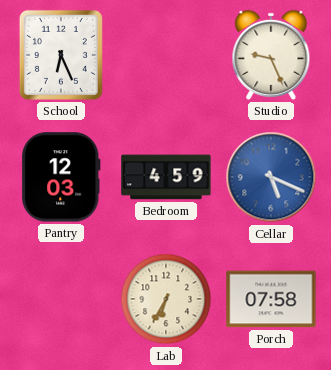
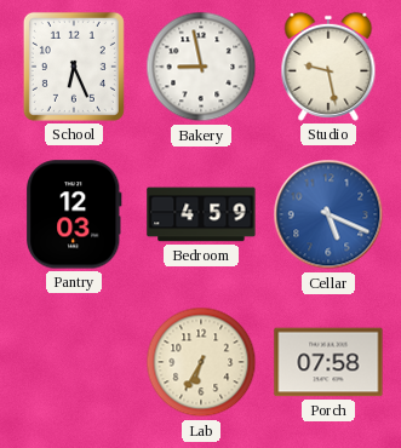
Bakery: none -> 8:58 (201, 67)
Studio: 9:26 -> 9:28 (328, 67)
